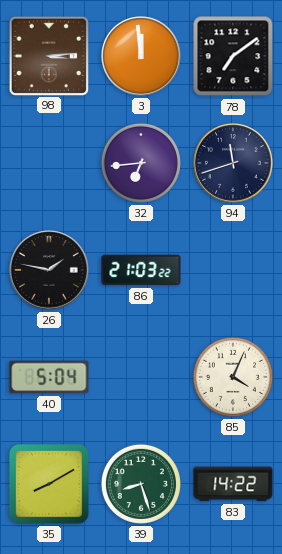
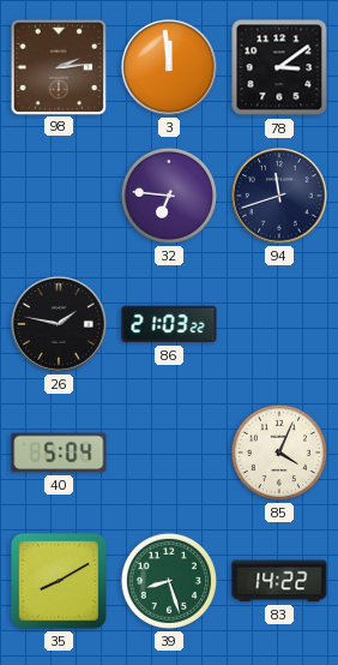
98: 3:14 -> 2:14 (58, 66)
78: 7:09 -> 3:09 (279, 67)
32: 6:44 -> 6:46 (169, 196)
